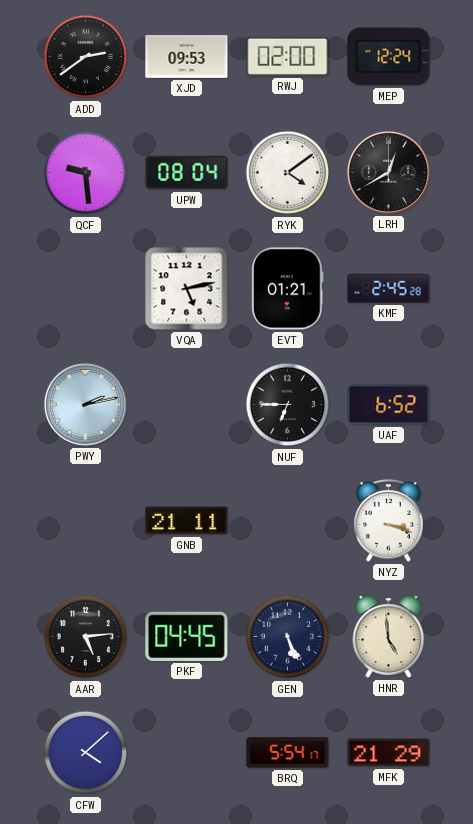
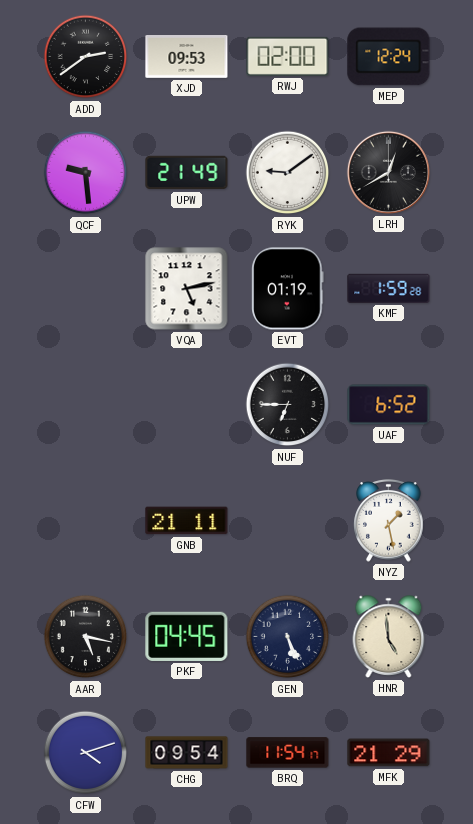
UPW: 08:04 -> 21:49 (187, 173)
RYK: 4:09 -> 9:09 (288, 173)
EVT: 01:21 -> 01:19 (288, 289)
KMF: 2:45 -> 1:59 (389, 288)
PWY: 2:13 -> none (85, 404)
NYZ: 3:18 -> 1:28 (389, 521)
AAR: 5:14 -> 5:17 (86, 637)
CFW: 4:08 -> 4:12 (86, 753)
CHG: none -> 09:54 (187, 753)
BRQ: 5:54 -> 11:54 (288, 753)
